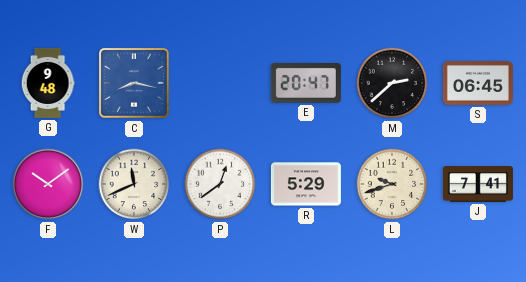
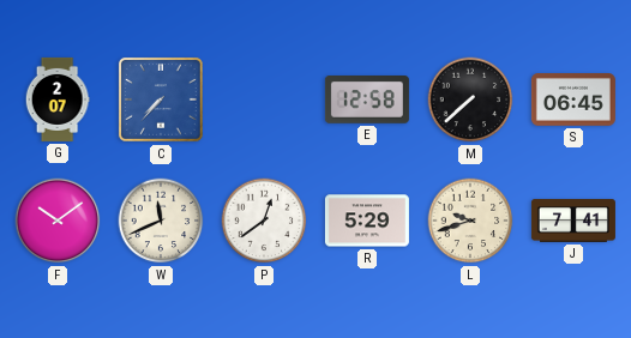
G: 9:48 -> 2:07 (58, 99)
C: 8:17 -> 7:37 (161, 99)
E: 20:47 -> 12:58 (367, 101)
M: 2:38 -> 7:38 (470, 99)
